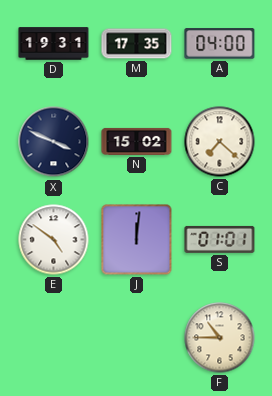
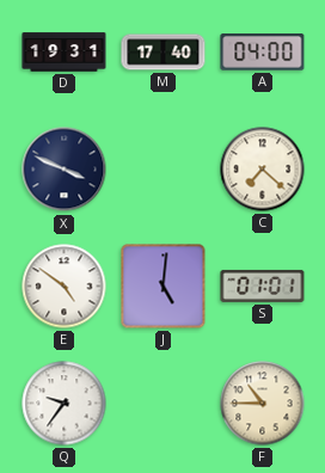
M: 17:35 -> 17:40 (164, 53)
N: 15:02 -> none (137, 141)
J: 12:01 -> 5:01 (164, 287)
Q: none -> 9:36 (65, 404)
